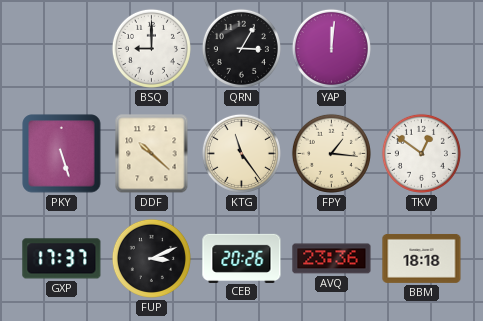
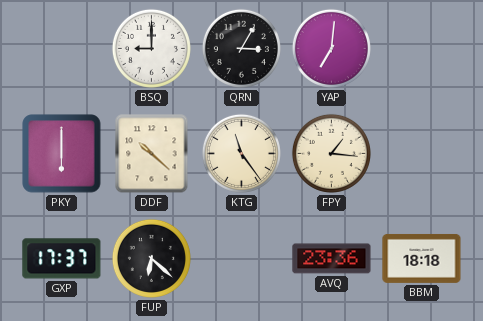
YAP: 12:01 -> 7:01 (331, 48)
PKY: 5:27 -> 6:00 (62, 154)
TKV: 12:51 -> none (421, 153)
FUP: 3:11 -> 6:22 (151, 258)
CEB: 20:26 -> none (242, 258)
